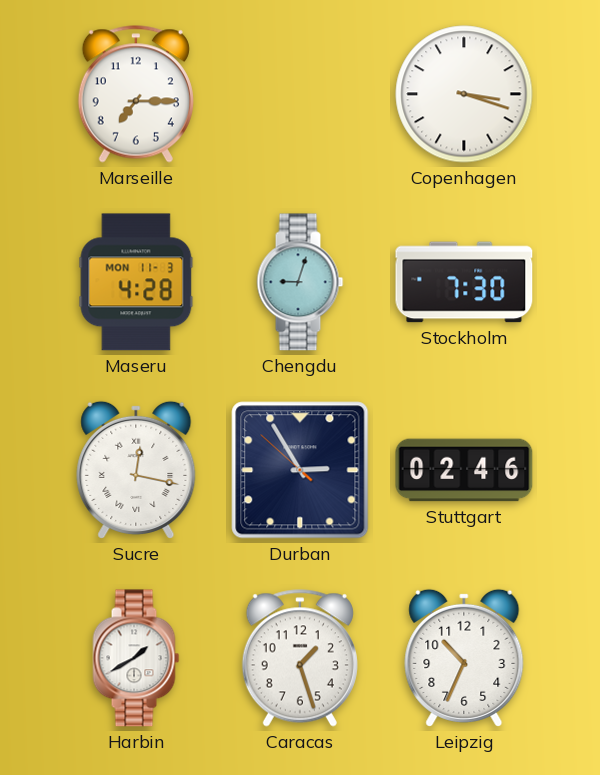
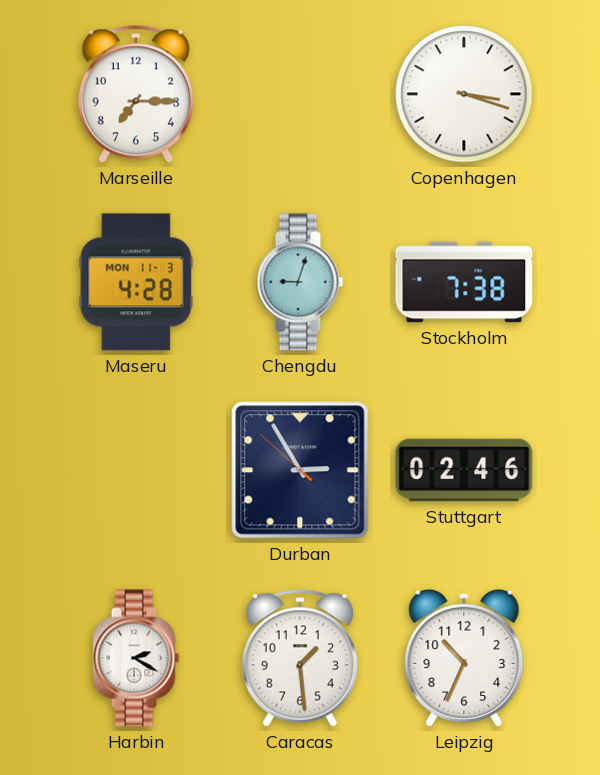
Stockholm: 7:30 -> 7:38 (464, 282)
Sucre: 12:17 -> none (136, 470)
Harbin: 1:40 -> 2:20 (136, 658)
Caracas: 1:27 -> 1:29 (300, 658)
